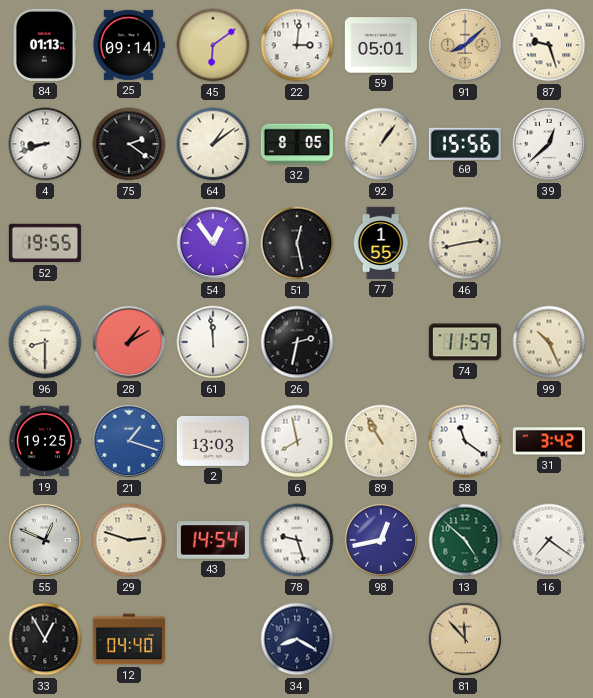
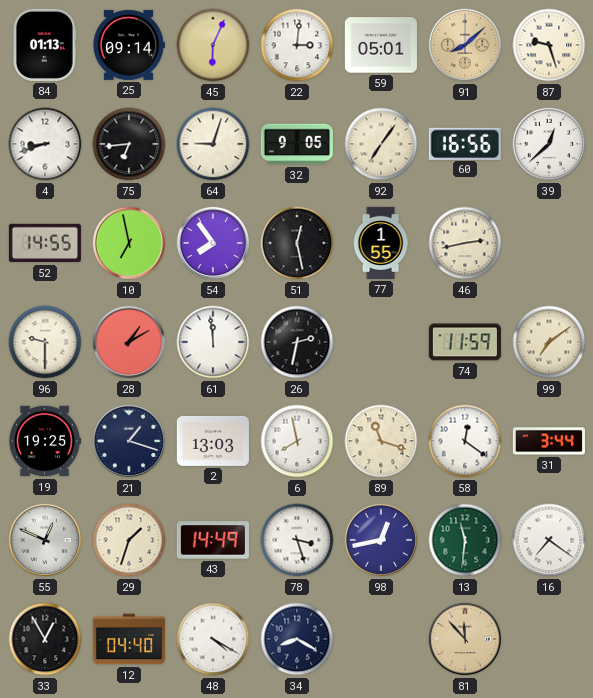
45: 6:09 -> 6:04 (213, 45)
75: 2:21 -> 6:44 (129, 144)
64: 1:09 -> 9:03 (213, 144)
32: 8:05 -> 9:05 (297, 144)
92: 1:06 -> 7:06 (381, 144)
60: 15:56 -> 16:56 (465, 143)
52: 19:55 -> 14:55 (45, 243)
10: none -> 6:58 (129, 243)
54: 12:54 -> 7:54 (213, 243)
96: 8:30 -> 9:30 (45, 342)
99: 10:26 -> 7:09 (549, 342)
21 dial: blue -> navy (129, 441)
89: 10:55 -> 11:18 (381, 441)
58: 11:21 -> 12:21 (465, 441)
31: 3:42 -> 3:44 (549, 441)
29: 2:48 -> 1:33 (129, 540)
43: 14:54 -> 14:49 (213, 540)
78: 9:27 -> 3:27 (297, 540)
13: 4:52 -> 11:31 (465, 540)
48: none -> 4:20 (213, 639)
